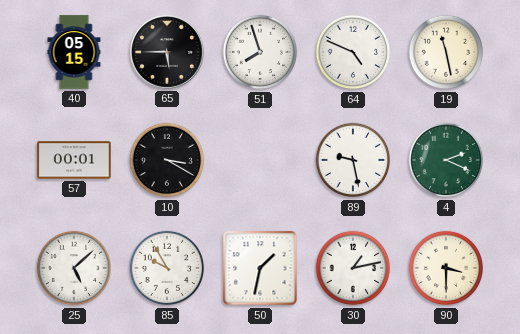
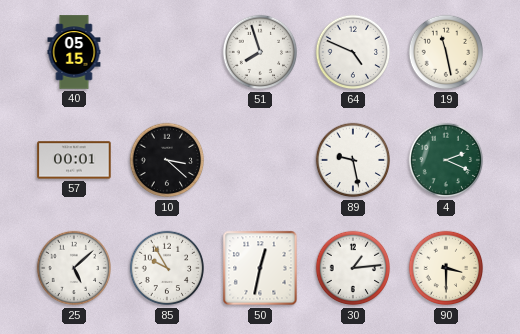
65: 5:45 -> none (167, 52)
10: 3:20 -> 3:22 (167, 160)
50: 1:32 -> 12:32 (260, 268)
30: 1:13 -> 1:14 (353, 268)
